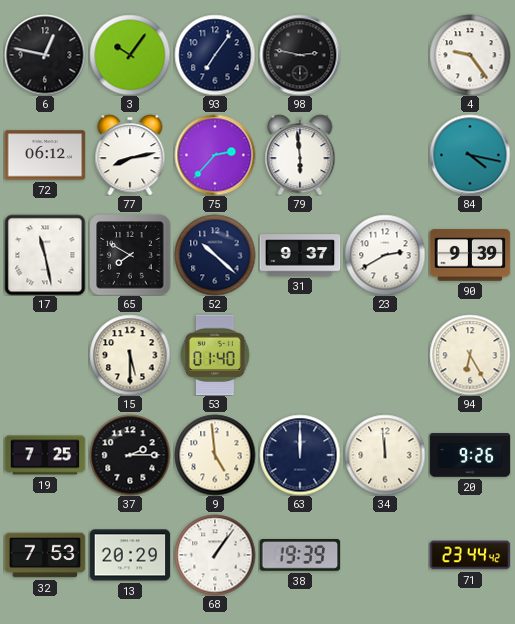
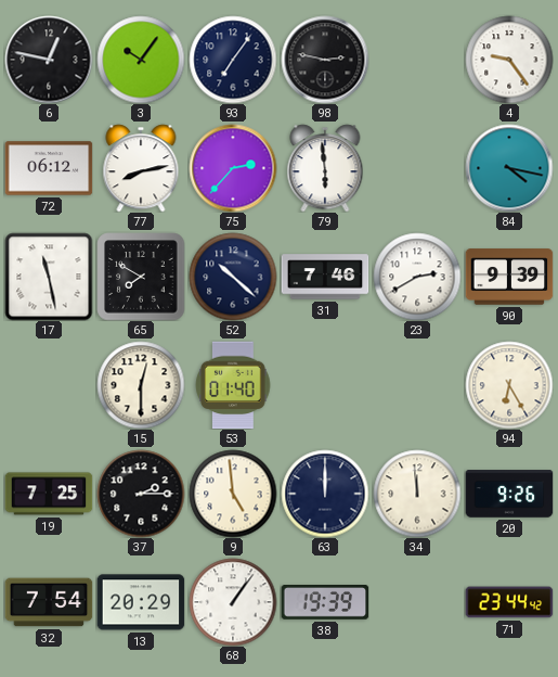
31: 9:37 -> 7:46 (325, 277)
15: 5:30 -> 12:30 (141, 385)
32: 7:53 -> 7:54 (49, 602)
